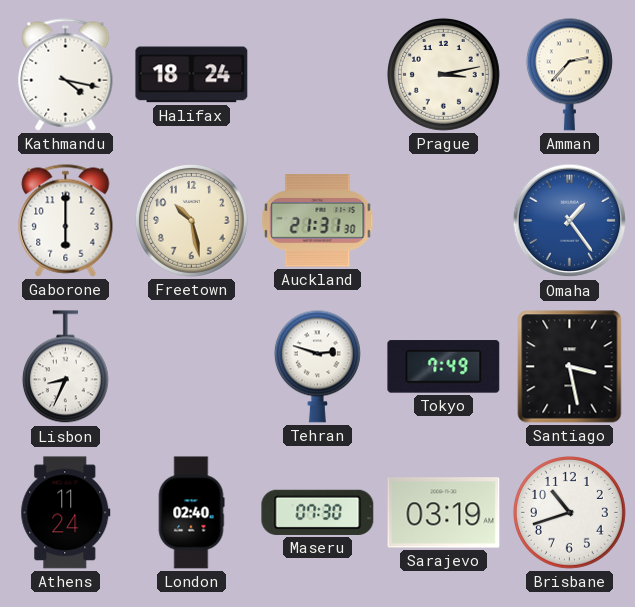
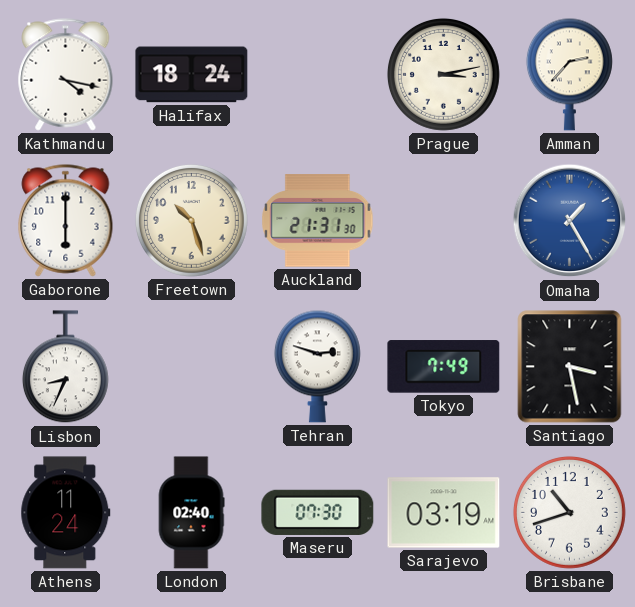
Freetown: 10:28 -> 10:27 (191, 220)
Omaha: 1:24 -> 1:25 (570, 221)
